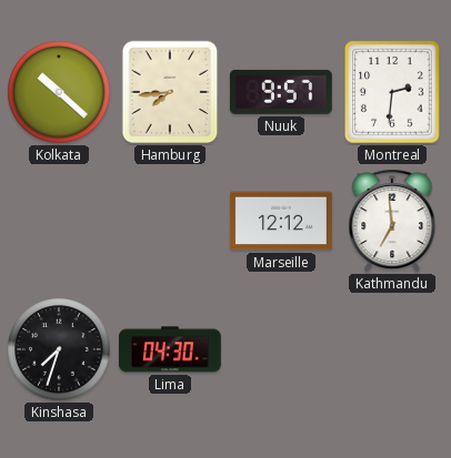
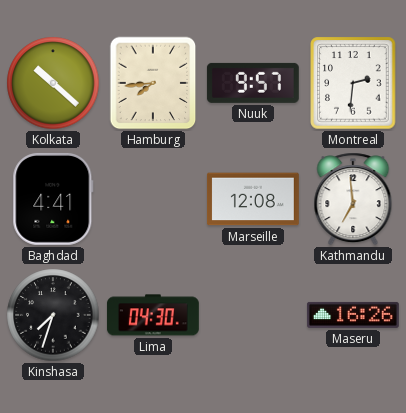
Baghdad: none -> 4:41 (53, 199)
Marseille: 12:12 -> 12:08 (253, 199)
Maseru: none -> 16:26 (353, 315)
